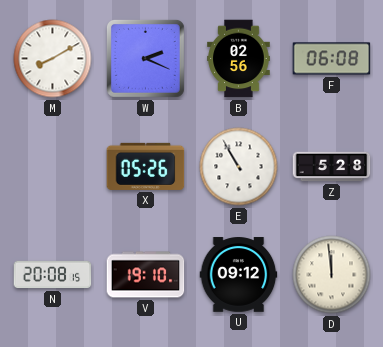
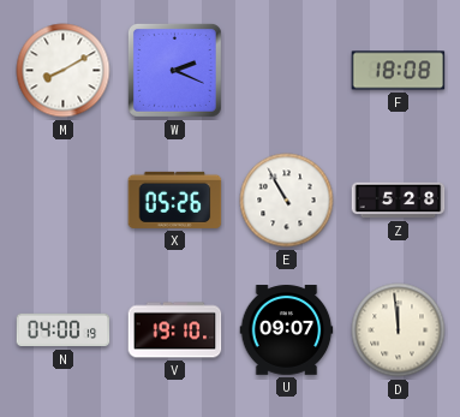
B: 02:56 -> none (239, 59)
F: 06:08 -> 18:08 (399, 71)
N: 20:08 -> 04:00 (64, 330)
U: 09:12 -> 09:07 (287, 330)
